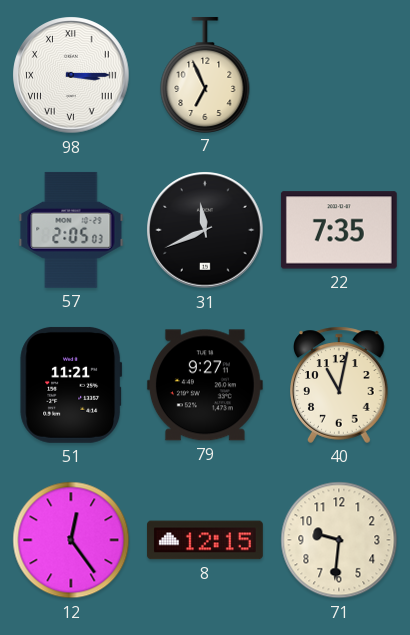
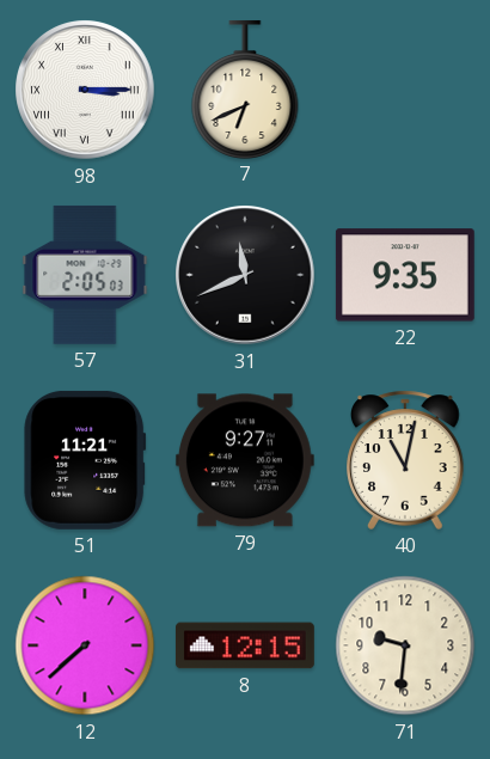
7: 6:56 -> 6:41 (245, 88)
22: 7:35 -> 9:35 (405, 275)
12: 12:24 -> 7:38 (85, 645)
